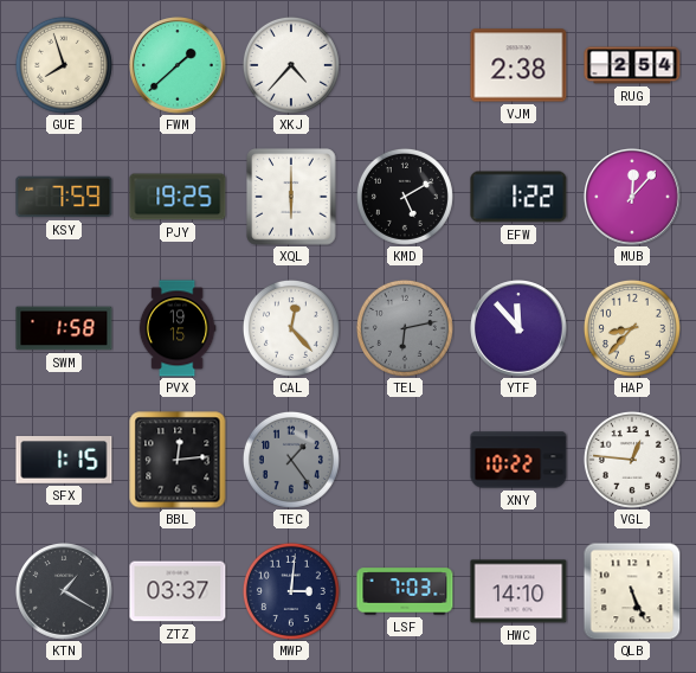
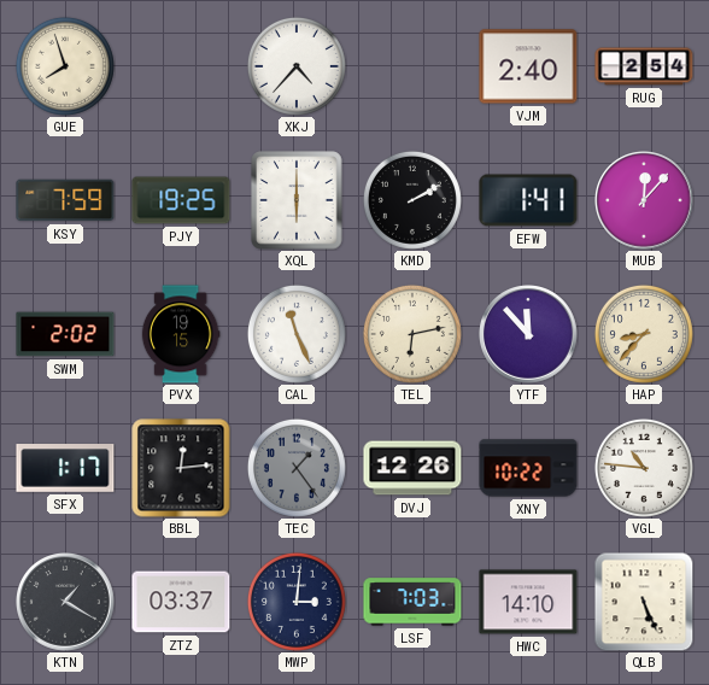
FWM: 1:38 -> none (179, 66)
VJM: 2:38 -> 2:40 (528, 66)
KMD: 5:10 -> 2:10 (412, 200)
EFW: 1:22 -> 1:41 (528, 200)
SWM: 1:58 -> 2:02 (65, 334)
CAL: 12:23 -> 11:26 (297, 334)
TEL dial: grey -> cream (412, 334)
SFX: 1:15 -> 1:17 (65, 469)
DVJ: none -> 12:26 (412, 468)
VGL: 12:46 -> 10:46 (644, 468)
